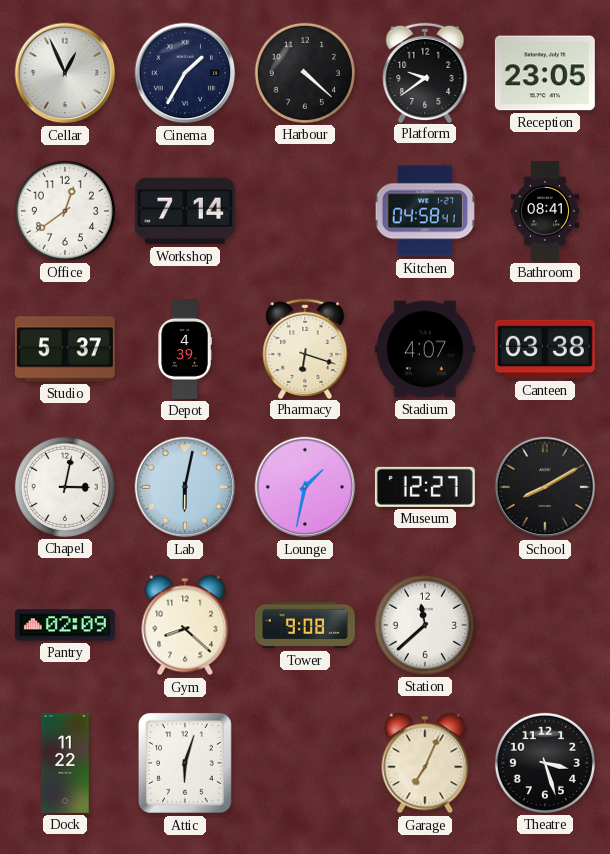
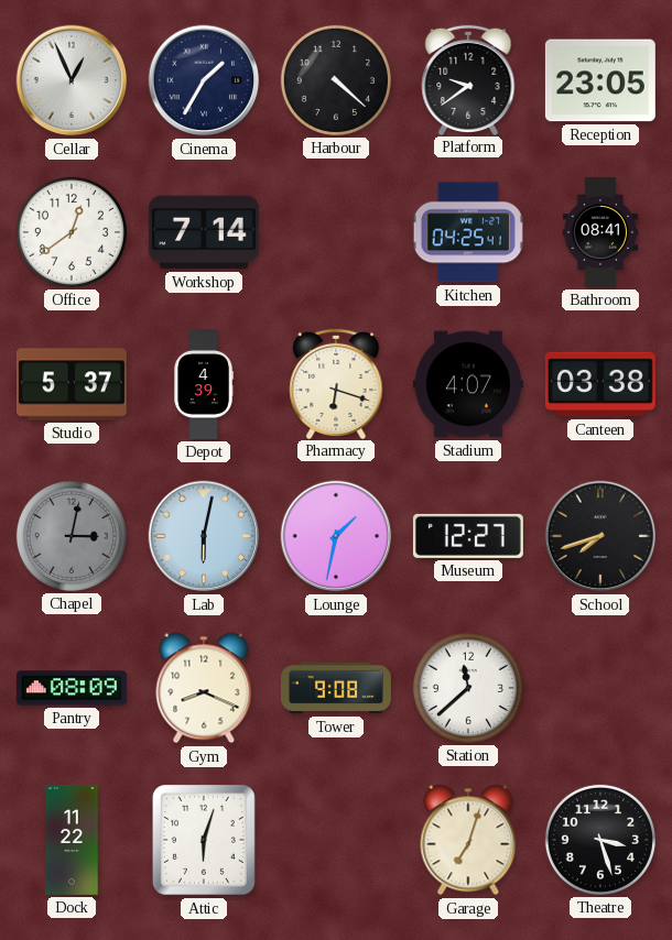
Kitchen: 04:58 -> 04:25 (468, 232)
Chapel dial: white -> grey (72, 536)
School: 8:10 -> 7:42 (600, 536)
Pantry: 02:09 -> 08:09 (72, 688)
Gym: 8:22 -> 8:19 (204, 688)
Garage: 7:04 -> 7:03 (468, 840)
